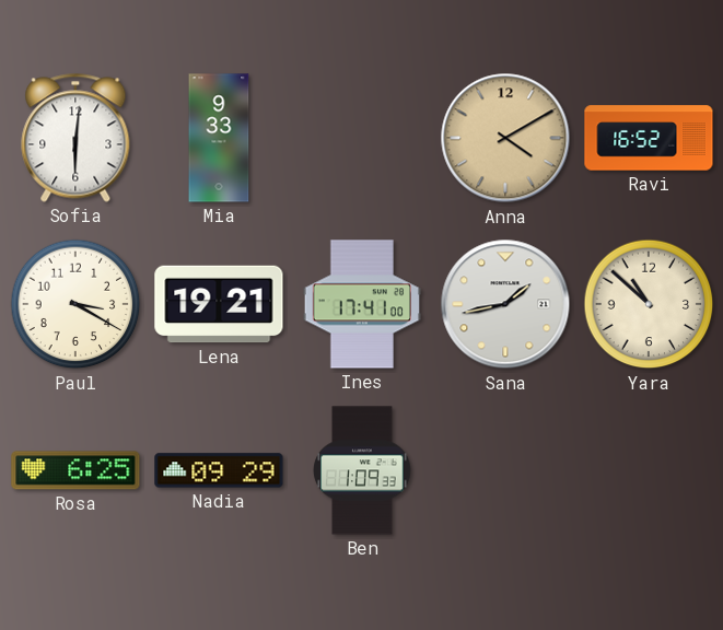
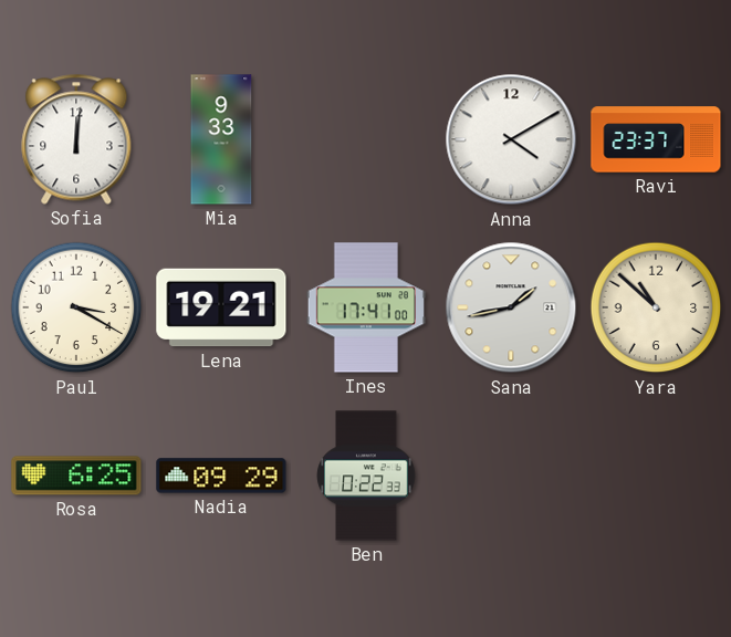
Sofia: 6:01 -> 12:01 (76, 139)
Anna dial: champagne -> white (511, 139)
Ravi: 16:52 -> 23:37 (656, 139)
Ben: 1:09 -> 0:22 (366, 476)
